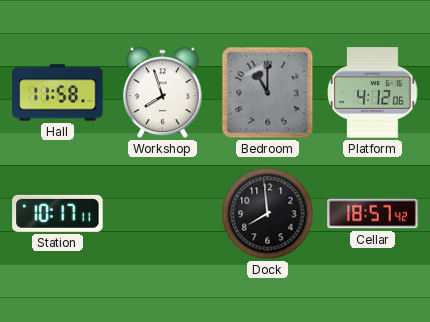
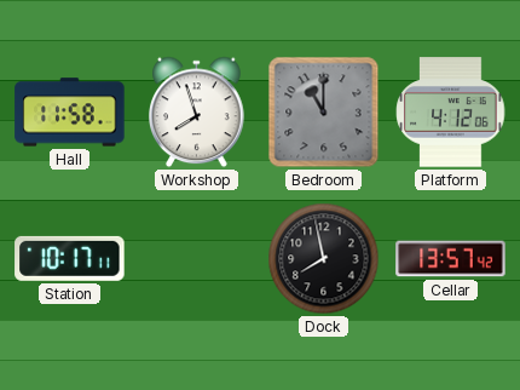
Dock: 7:59 -> 7:58 (324, 259)
Cellar: 18:57 -> 13:57 (451, 259)
